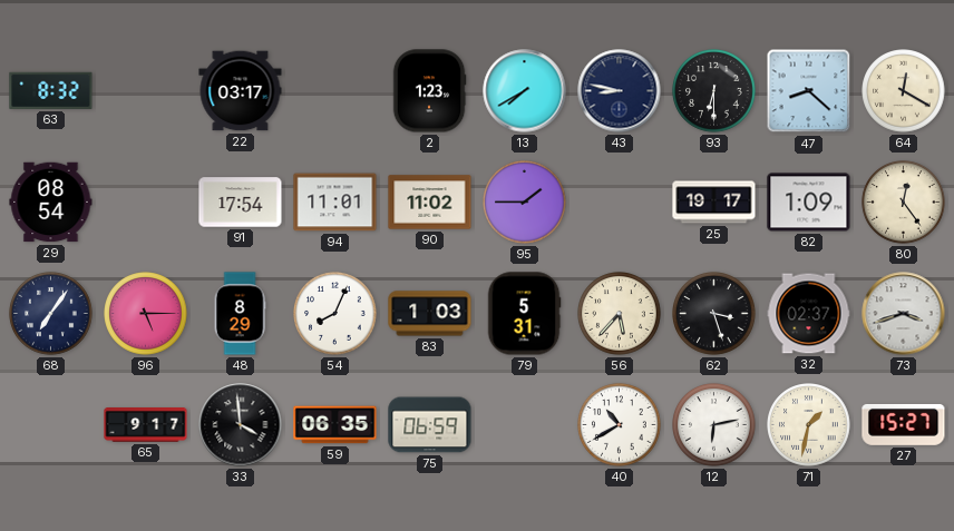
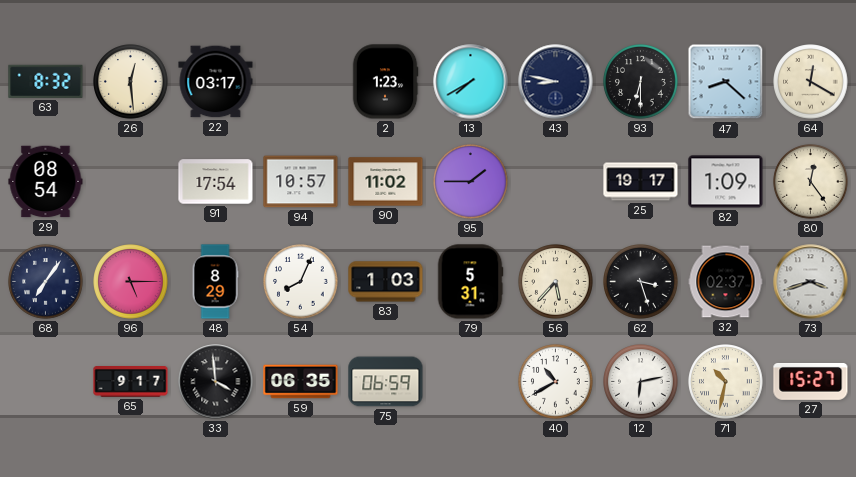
26: none -> 12:29 (131, 82)
94: 11:01 -> 10:57 (301, 182)
71: 1:32 -> 10:32 (726, 382)
